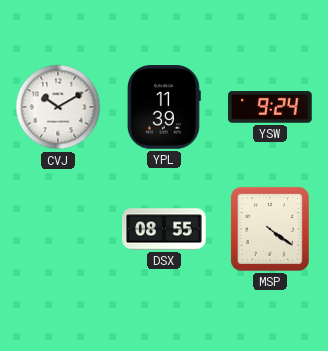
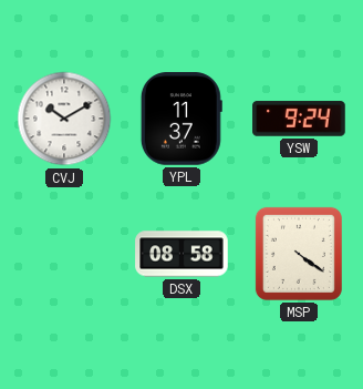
YPL: 11:39 -> 11:37 (181, 119)
DSX: 08:55 -> 08:58 (181, 254)
